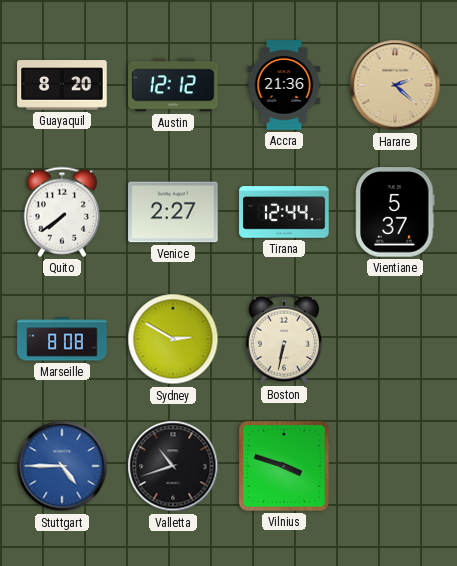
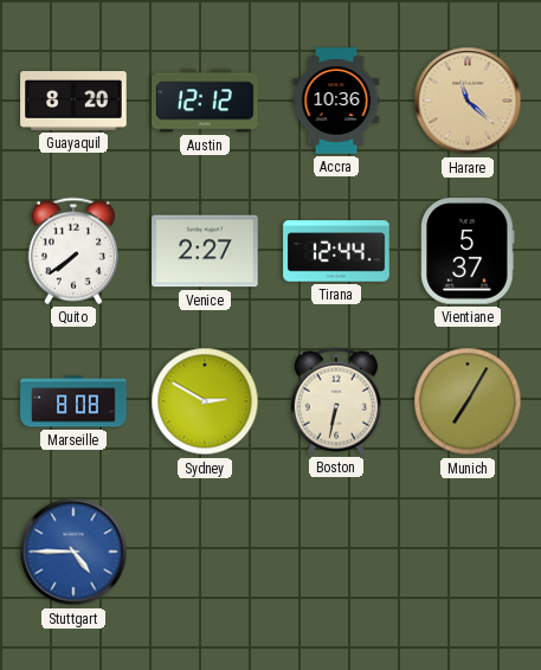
Accra: 21:36 -> 10:36 (336, 101)
Harare: 2:22 -> 11:22 (468, 101)
Munich: none -> 7:05 (468, 401)
Valletta: 10:42 -> none (173, 466)
Vilnius: 3:48 -> none (284, 466)
